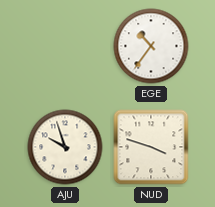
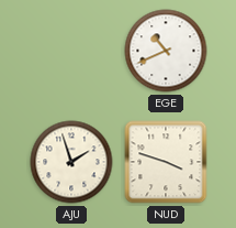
EGE: 10:36 -> 10:41 (166, 51)
AJU: 9:57 -> 1:57 (71, 162)
